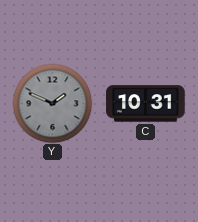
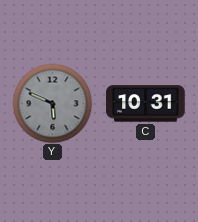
Y: 1:49 -> 5:49 (52, 103)
